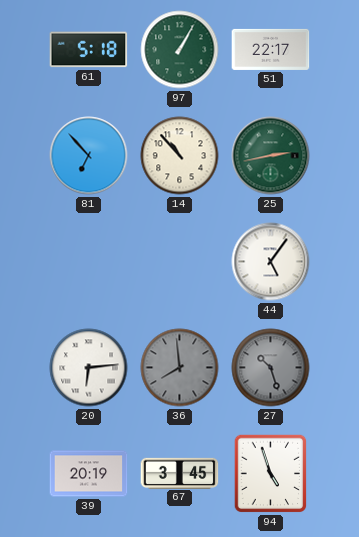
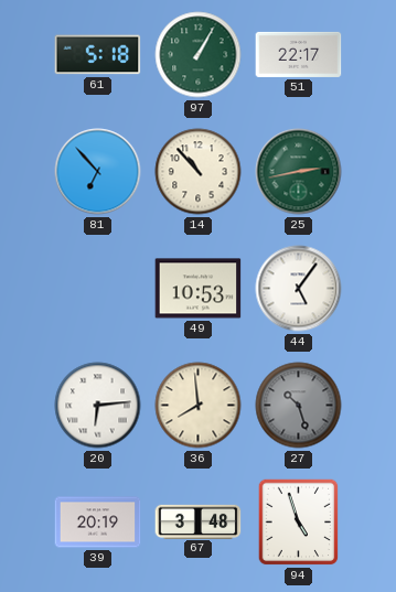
49: none -> 10:53 (199, 289)
36 dial: grey -> cream (199, 406)
67: 3:45 -> 3:48 (199, 521)
